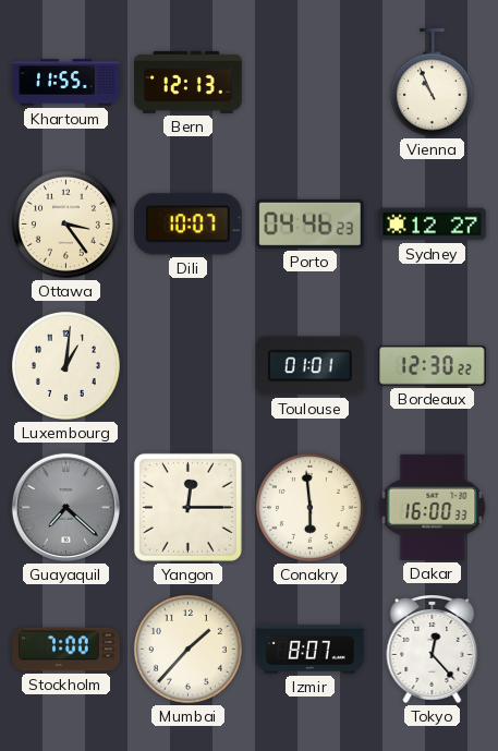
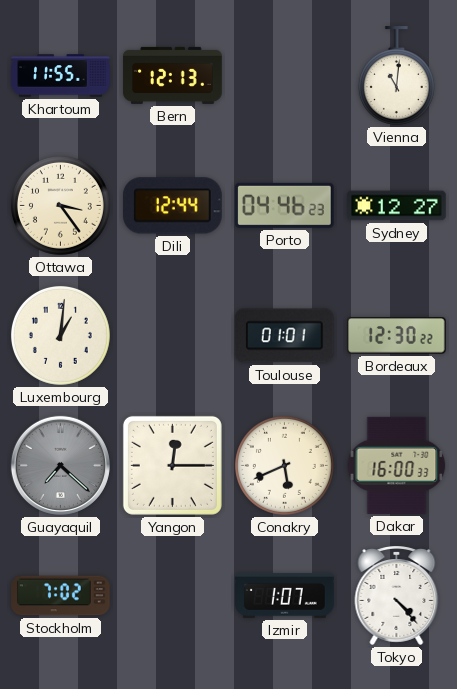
Vienna: 10:56 -> 11:01 (396, 76)
Dili: 10:07 -> 12:44 (172, 206)
Conakry: 5:59 -> 5:41 (284, 465)
Stockholm: 7:00 -> 7:02 (61, 596)
Mumbai: 1:37 -> none (187, 649)
Izmir: 8:07 -> 1:07 (285, 595)
Tokyo: 12:23 -> 4:23 (397, 595)
